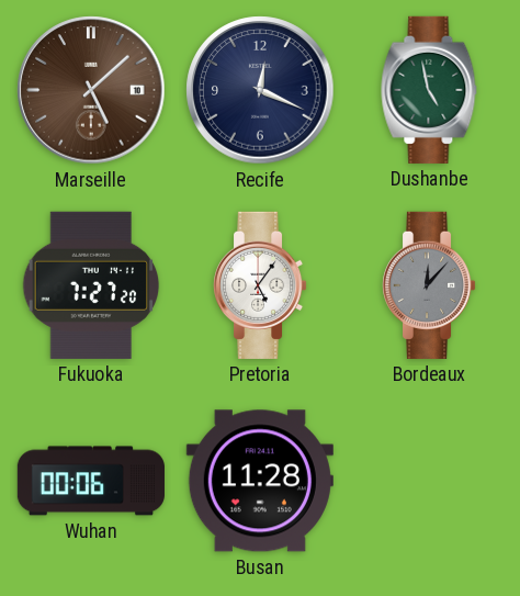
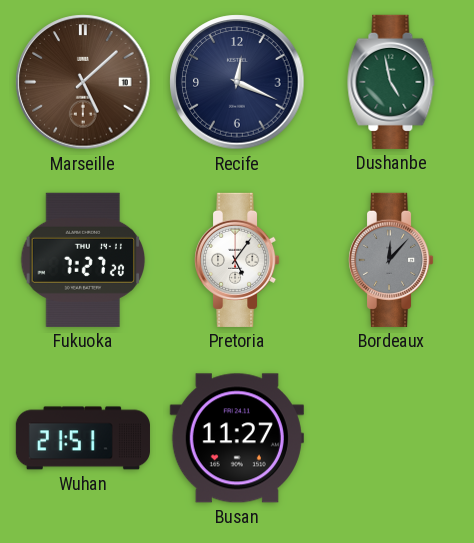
Wuhan: 00:06 -> 21:51 (83, 438)
Busan: 11:28 -> 11:27 (237, 438)
